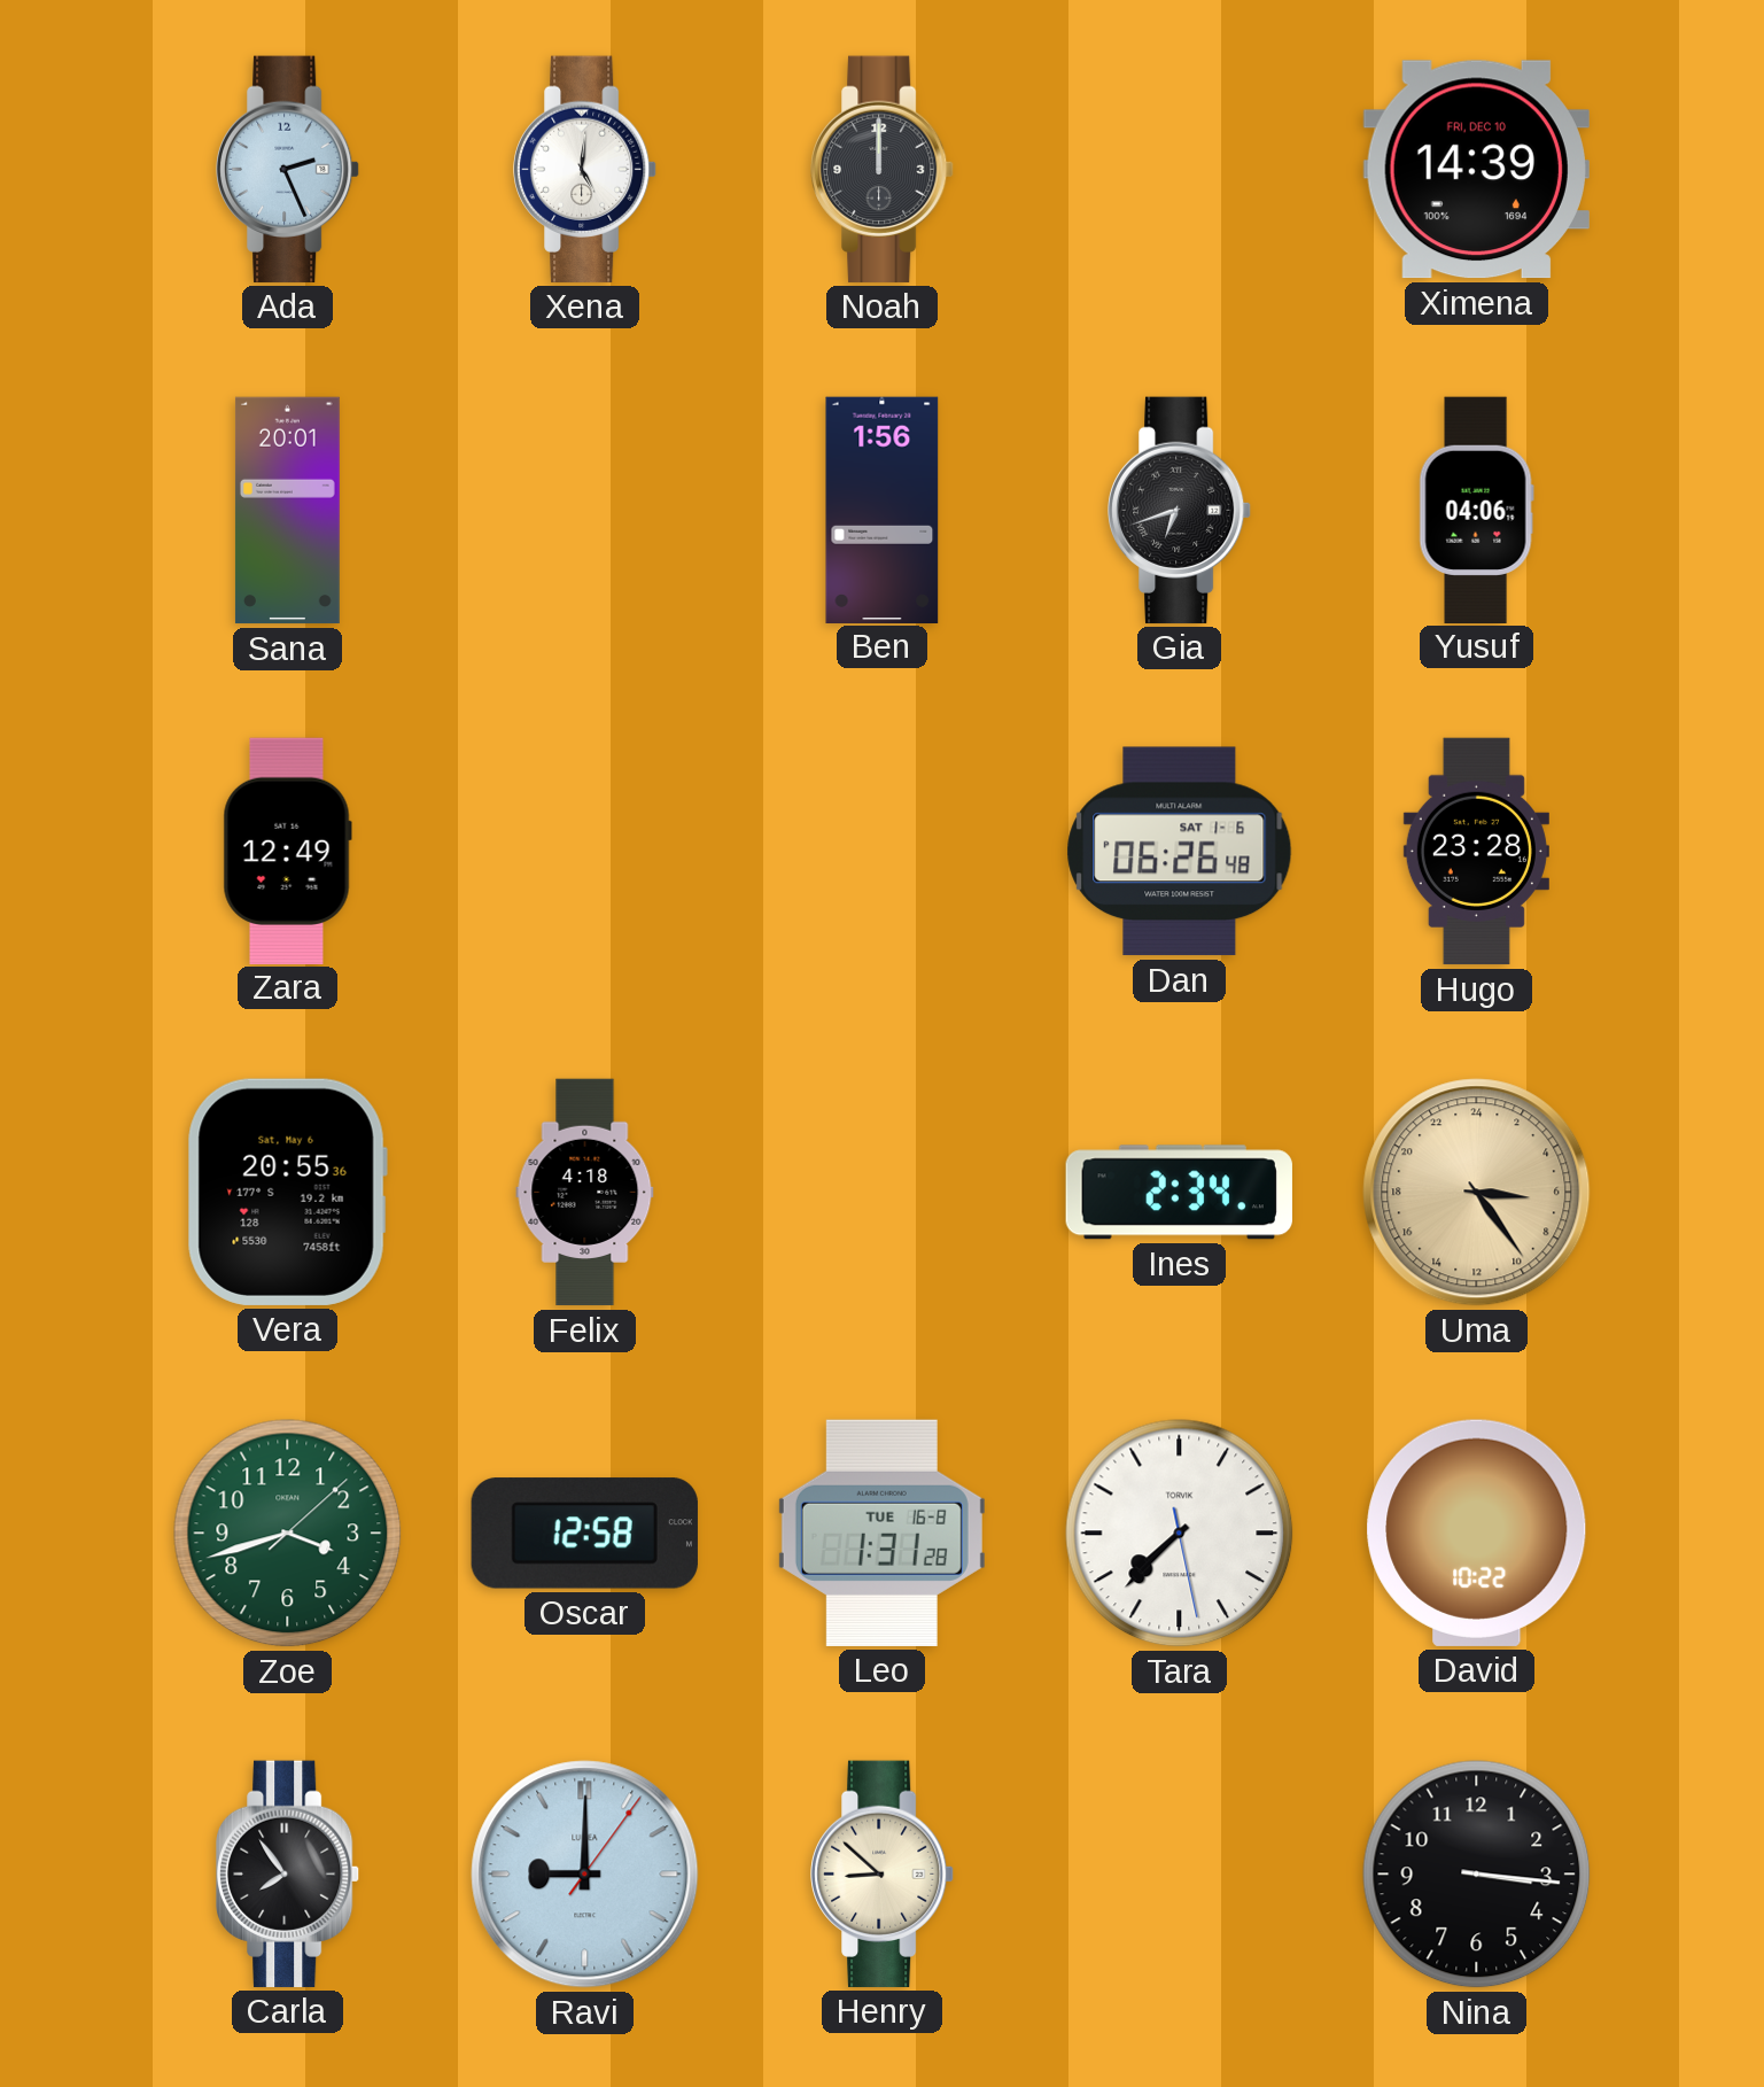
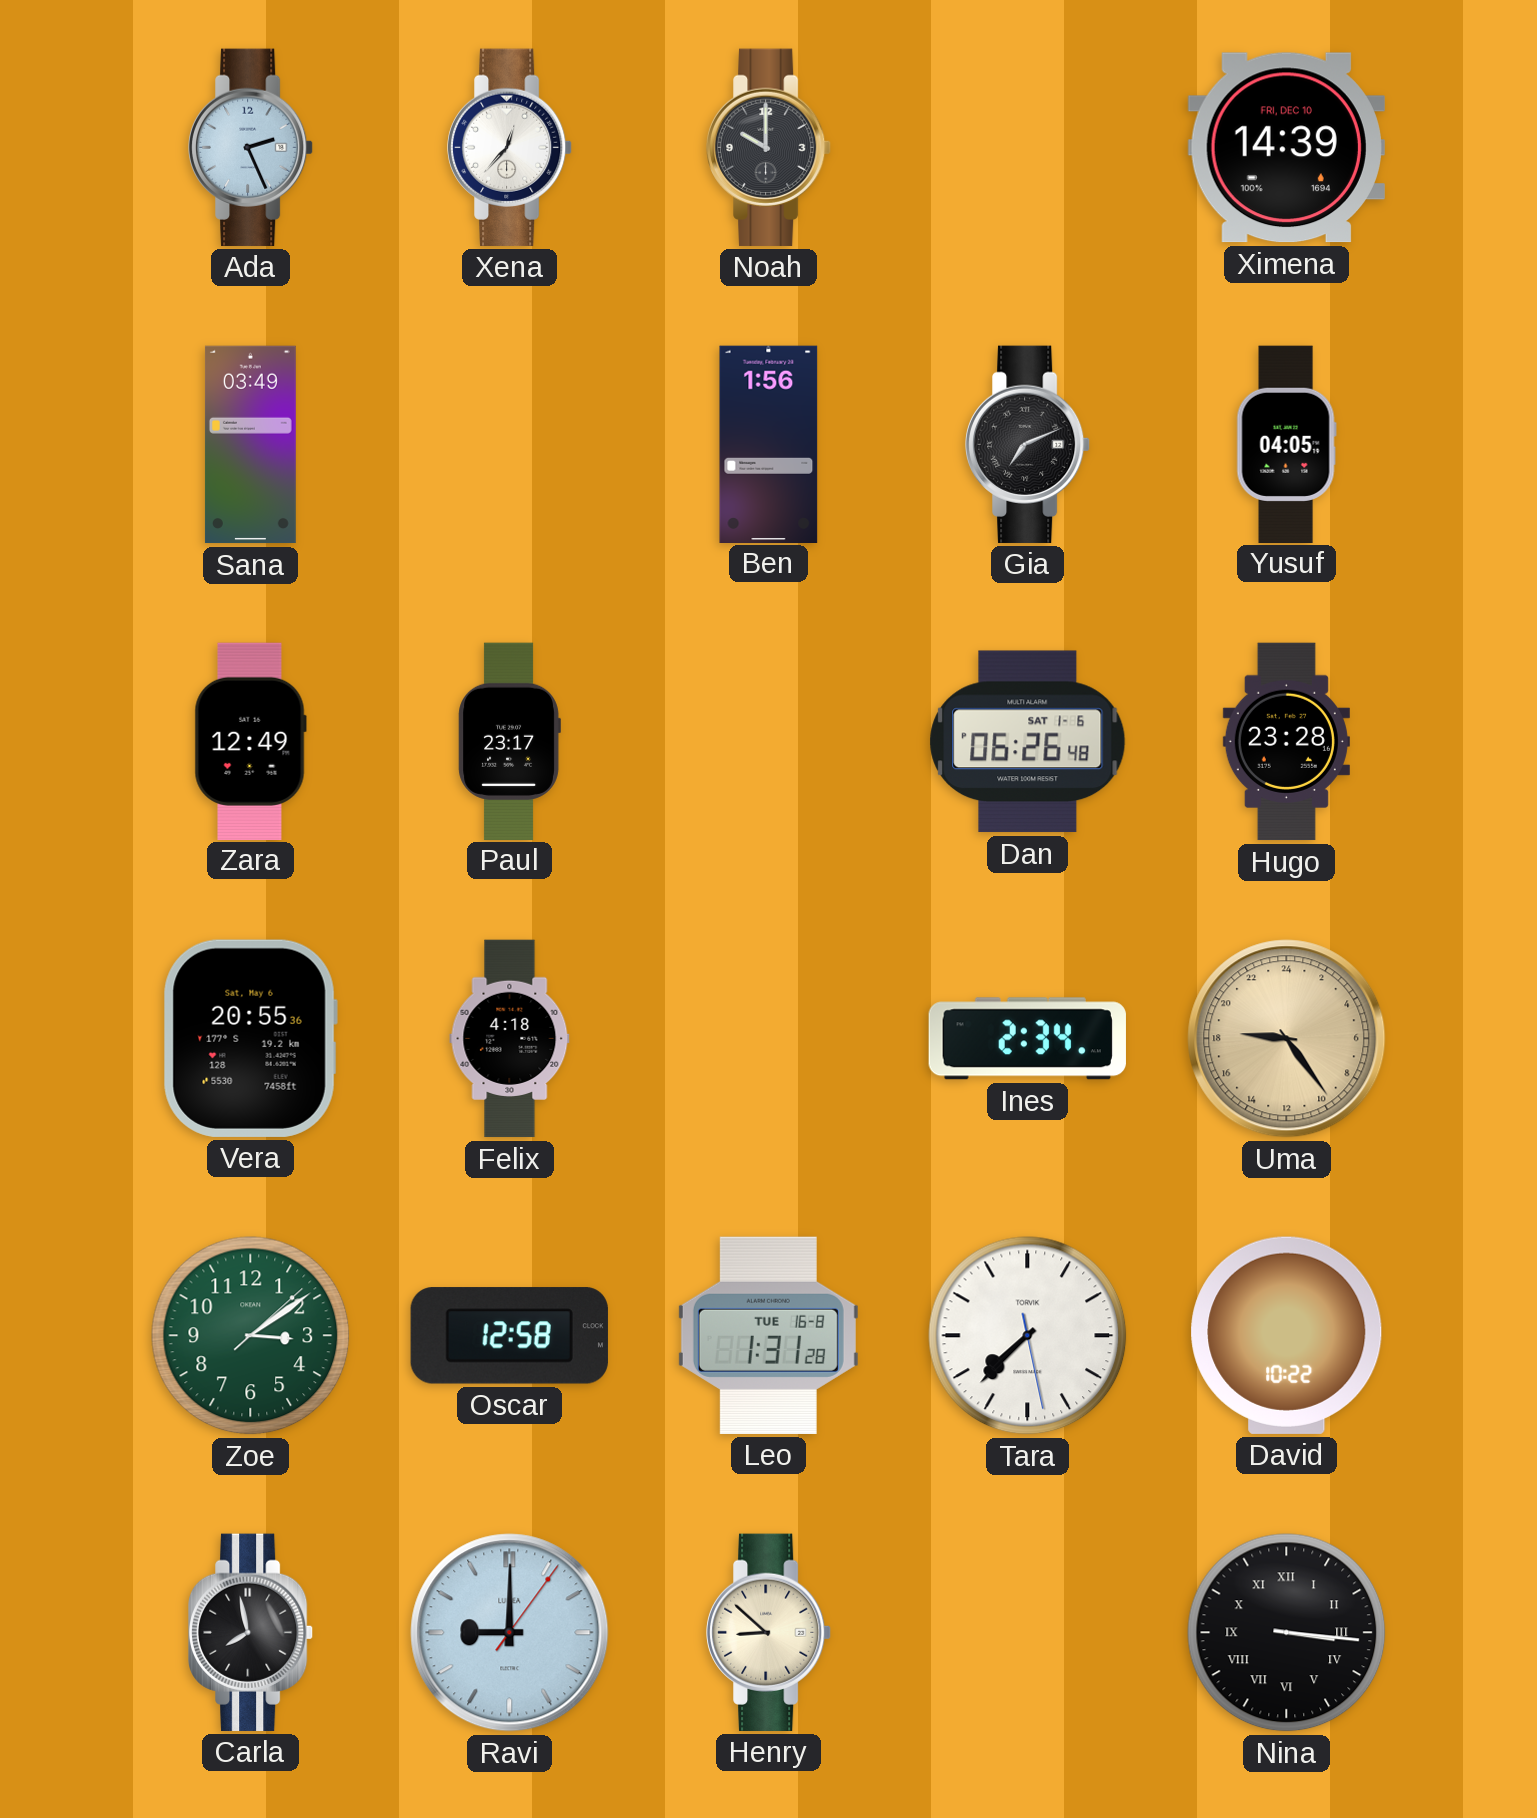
Xena: 5:01 -> 12:37 (511, 147)
Noah: 12:00 -> 10:00 (770, 147)
Sana: 20:01 -> 03:49 (250, 445)
Gia: 6:42 -> 7:11 (1029, 444)
Yusuf: 04:06 -> 04:05 (1286, 444)
Paul: none -> 23:17 (509, 741)
Uma: 6:24 -> 18:24 (1287, 1039)
Zoe: 3:42 -> 3:09 (251, 1336)
Carla: 7:54 -> 7:58 (252, 1632)
Nina numerals: Arabic -> Roman (1287, 1633)
